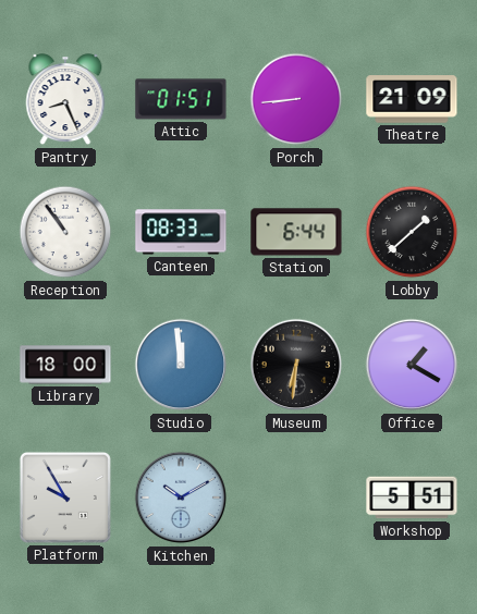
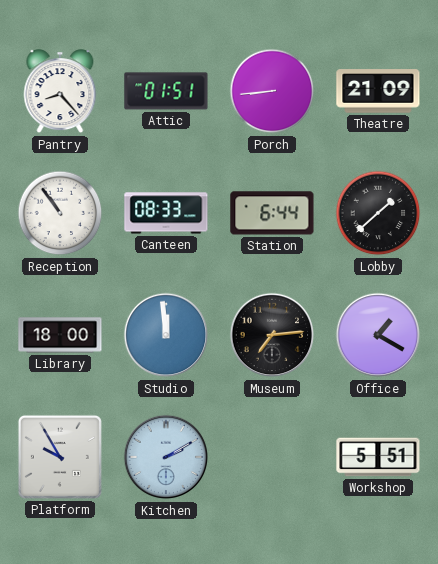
Pantry: 8:26 -> 8:23 (60, 92)
Museum: 6:31 -> 7:14 (272, 335)
Kitchen: 10:10 -> 2:10 (166, 457)
